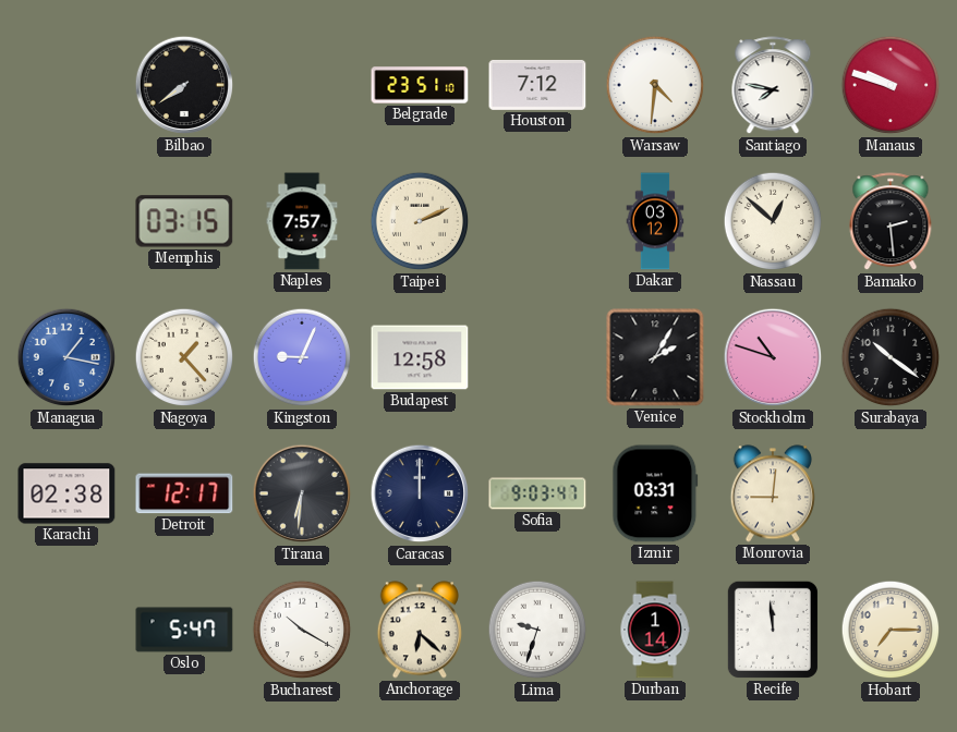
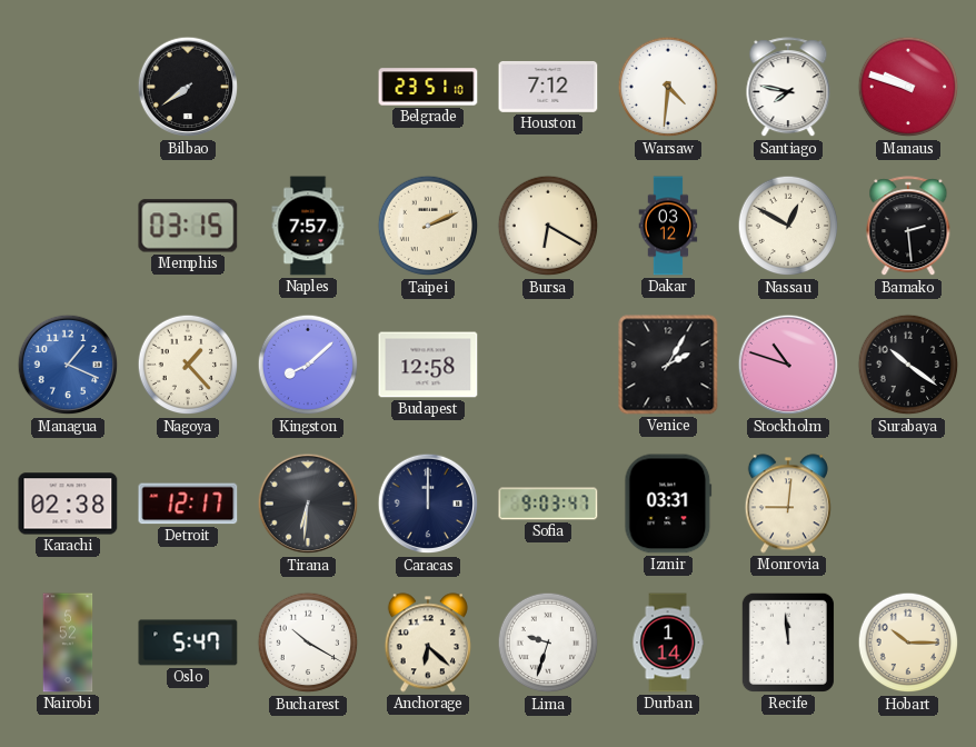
Bursa: none -> 6:20 (548, 226)
Nassau: 12:52 -> 12:50 (788, 226)
Managua: 1:17 -> 1:19 (68, 365)
Kingston: 9:04 -> 8:08 (308, 365)
Nairobi: none -> 5:52 (68, 643)
Hobart: 7:15 -> 10:15 (908, 643)
